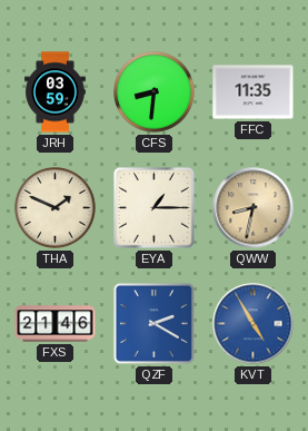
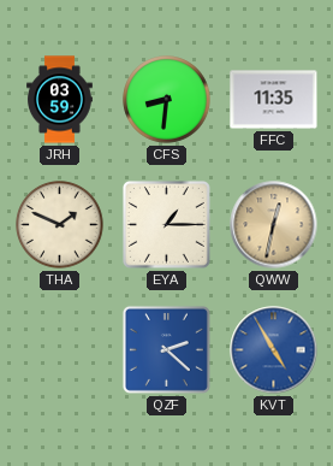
QWW: 8:32 -> 12:32 (274, 225)
FXS: 21:46 -> none (56, 324)
QZF: 2:20 -> 2:22 (166, 349)
